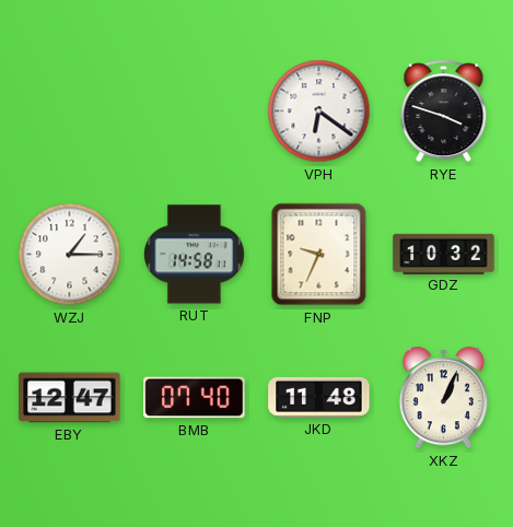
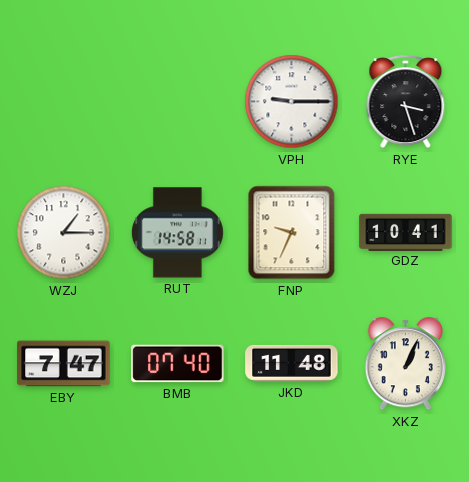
VPH: 6:21 -> 9:15 (292, 102)
RYE: 3:48 -> 3:27 (406, 102)
GDZ: 10:32 -> 10:41 (406, 232)
EBY: 12:47 -> 7:47 (64, 364)
